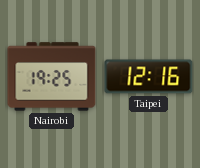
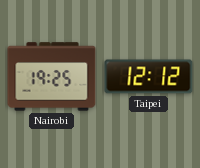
Taipei: 12:16 -> 12:12 (149, 77)
